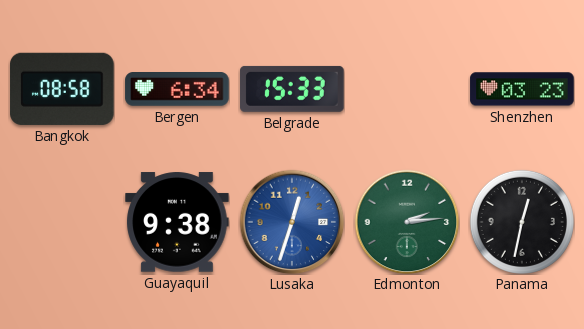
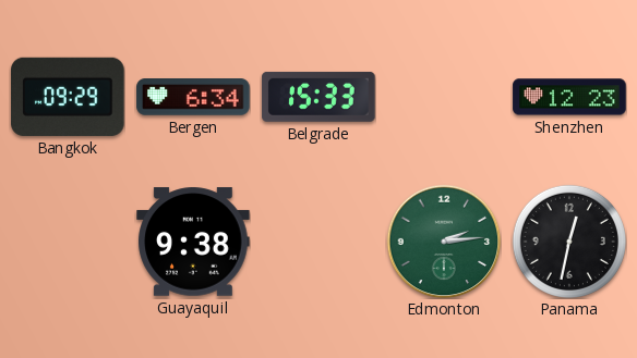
Bangkok: 08:58 -> 09:29 (68, 97)
Shenzhen: 03:23 -> 12:23 (569, 97)
Lusaka: 12:33 -> none (292, 222)
